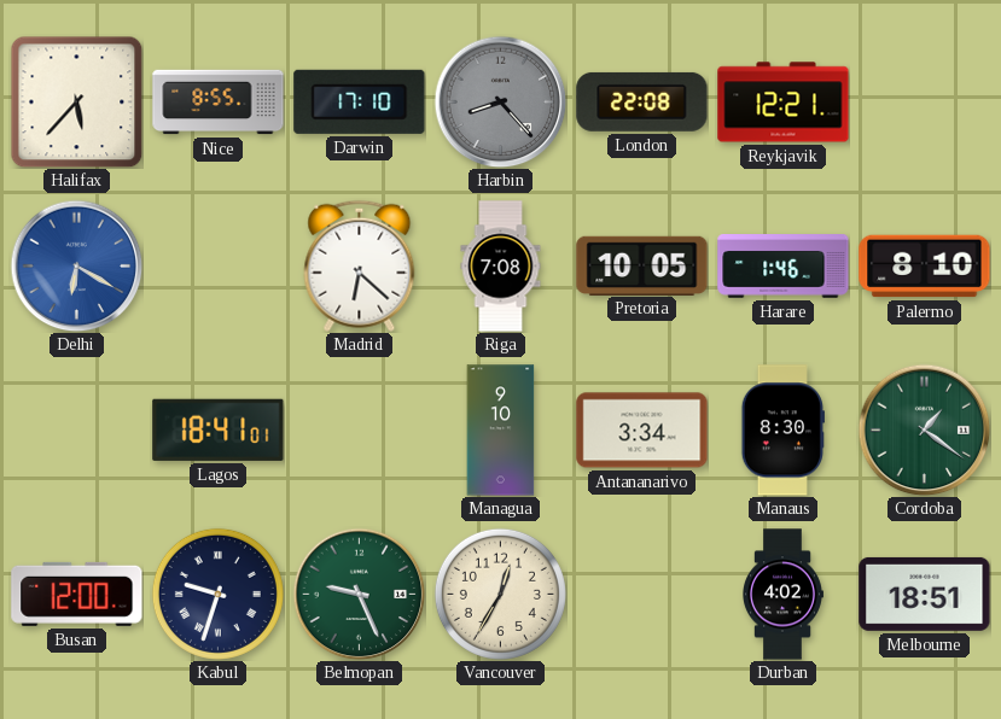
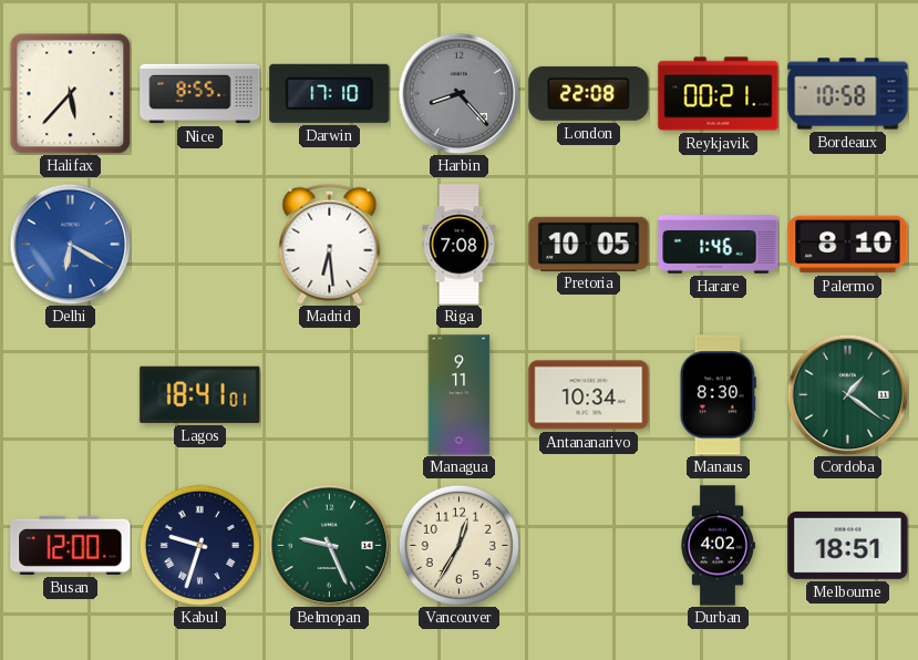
Reykjavik: 12:21 -> 00:21 (719, 94)
Bordeaux: none -> 10:58 (848, 94)
Madrid: 6:22 -> 6:29 (330, 244)
Managua: 9:10 -> 9:11 (460, 395)
Antananarivo: 3:34 -> 10:34 (589, 395)
